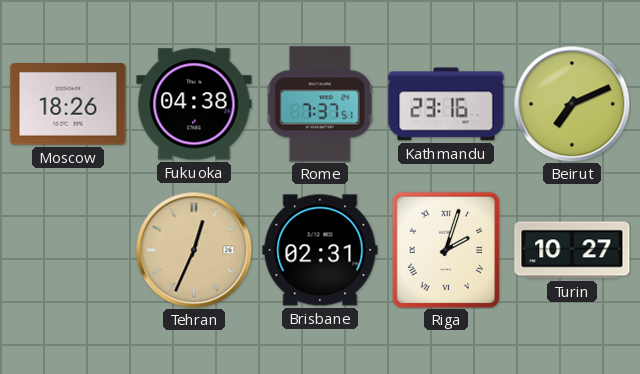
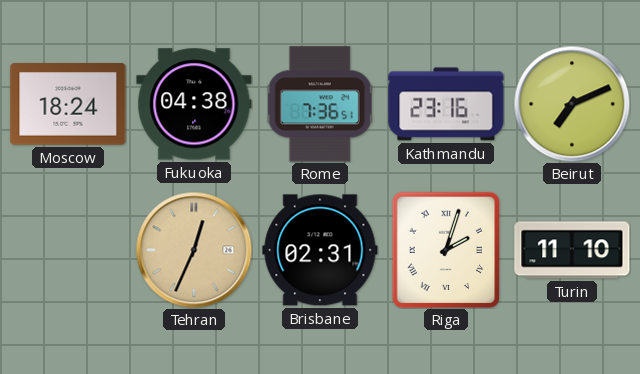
Moscow: 18:26 -> 18:24 (68, 104)
Rome: 7:37 -> 7:36 (320, 104)
Turin: 10:27 -> 11:10 (572, 250)
